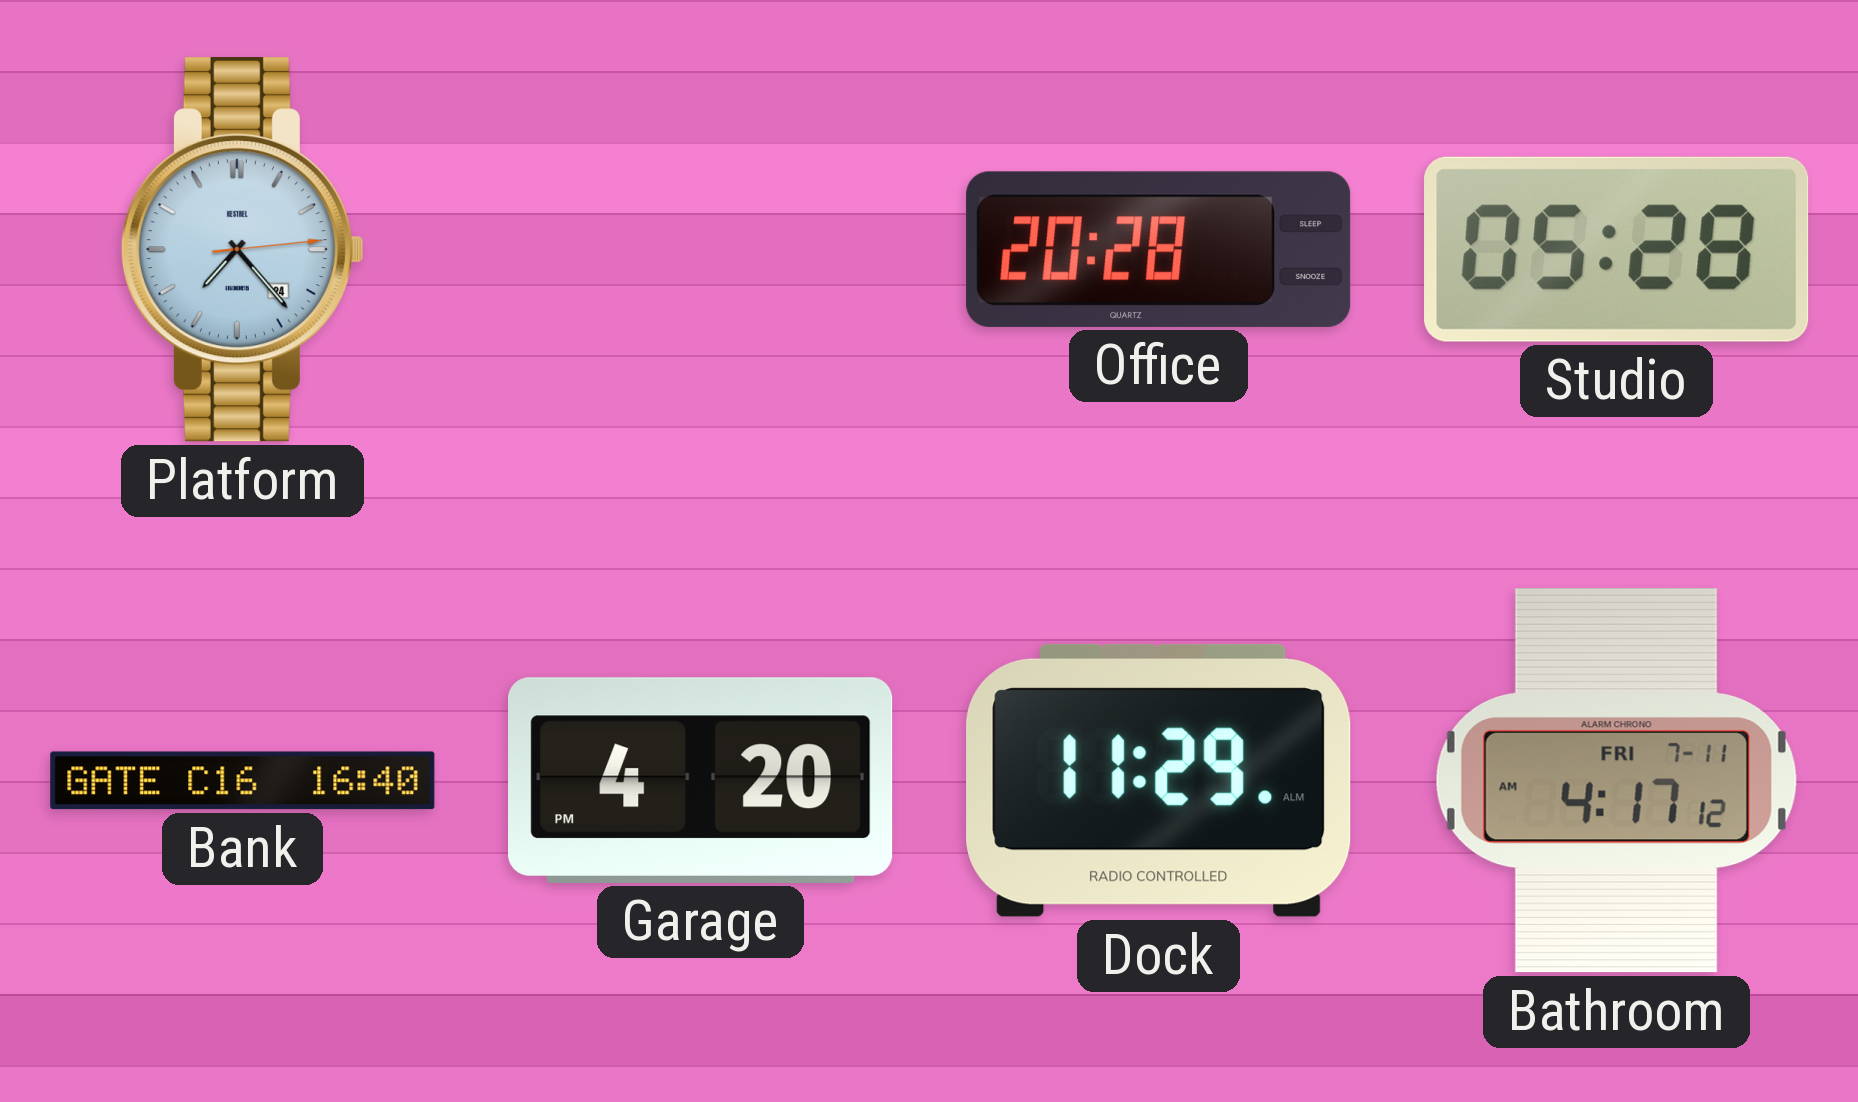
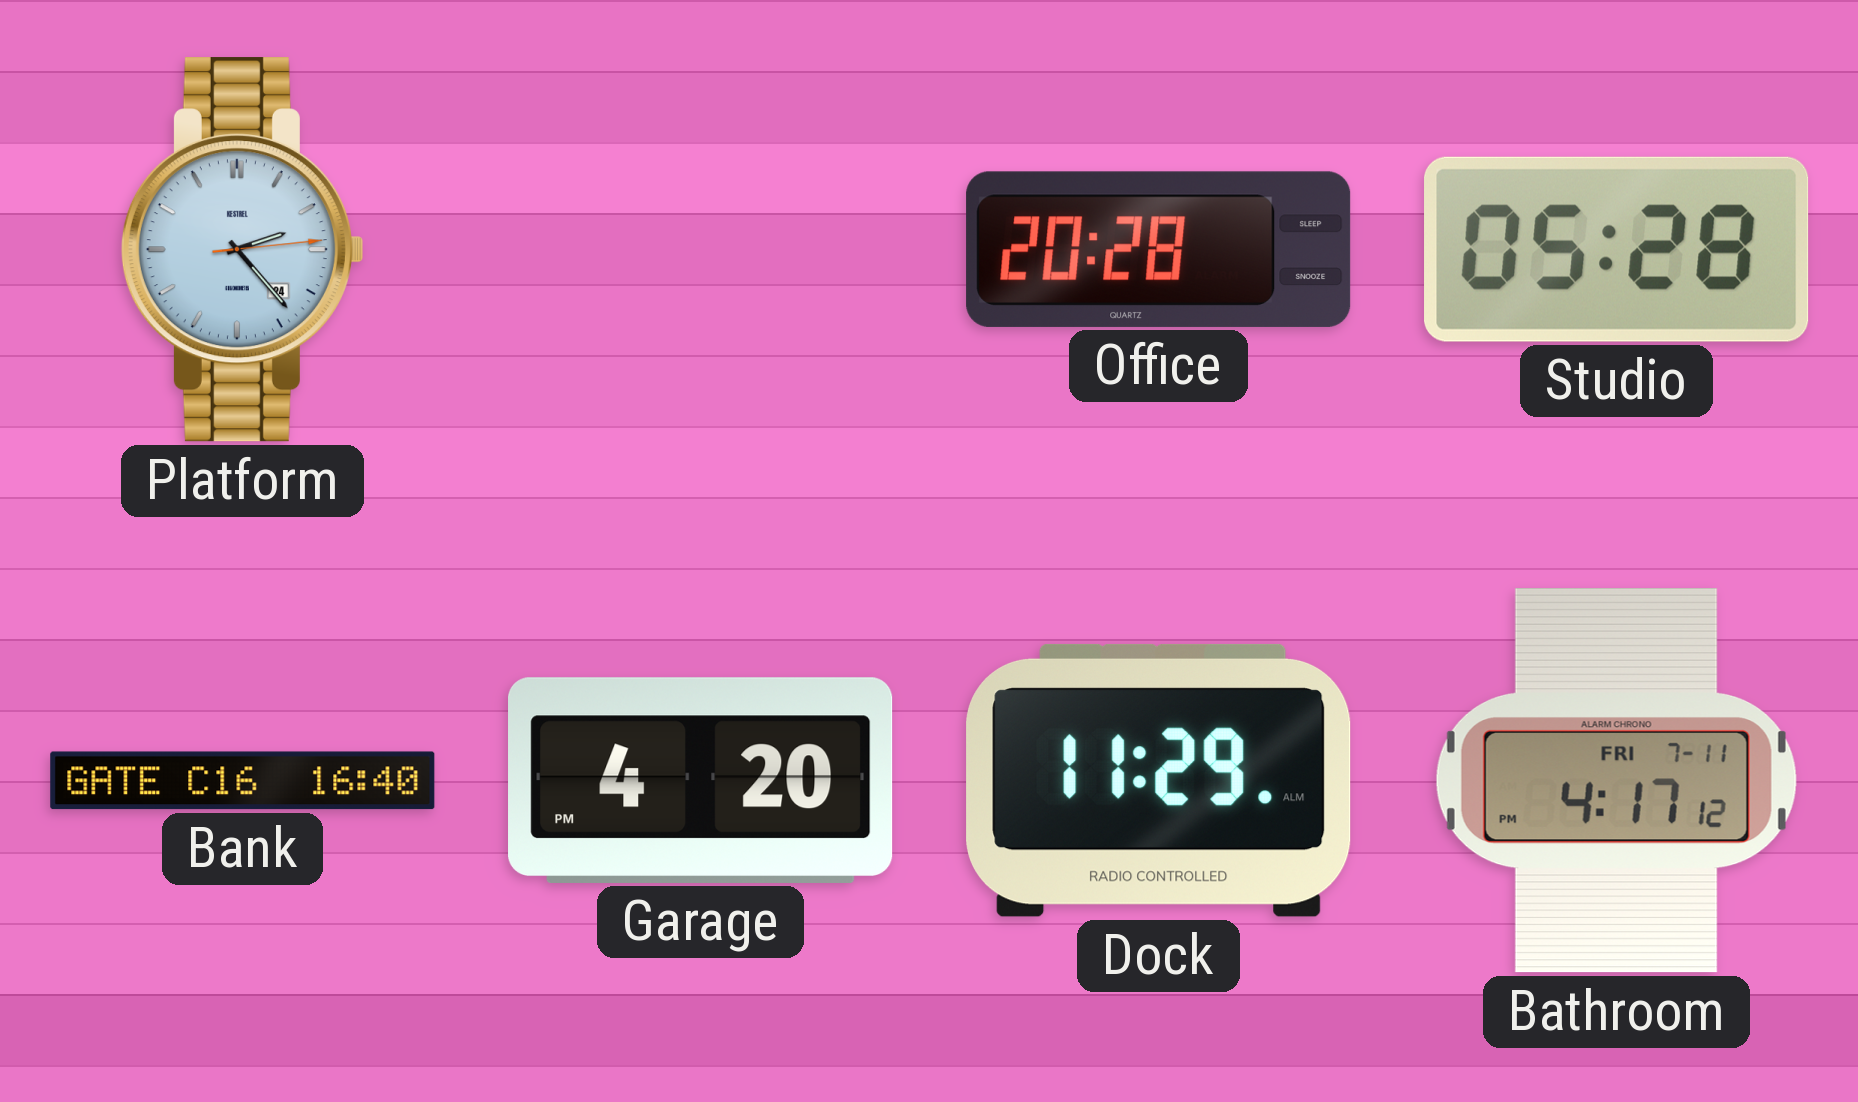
Platform: 7:23 -> 2:23 (242, 250)
Bathroom: 4:17:12 AM -> 4:17:12 PM (1616, 781)
